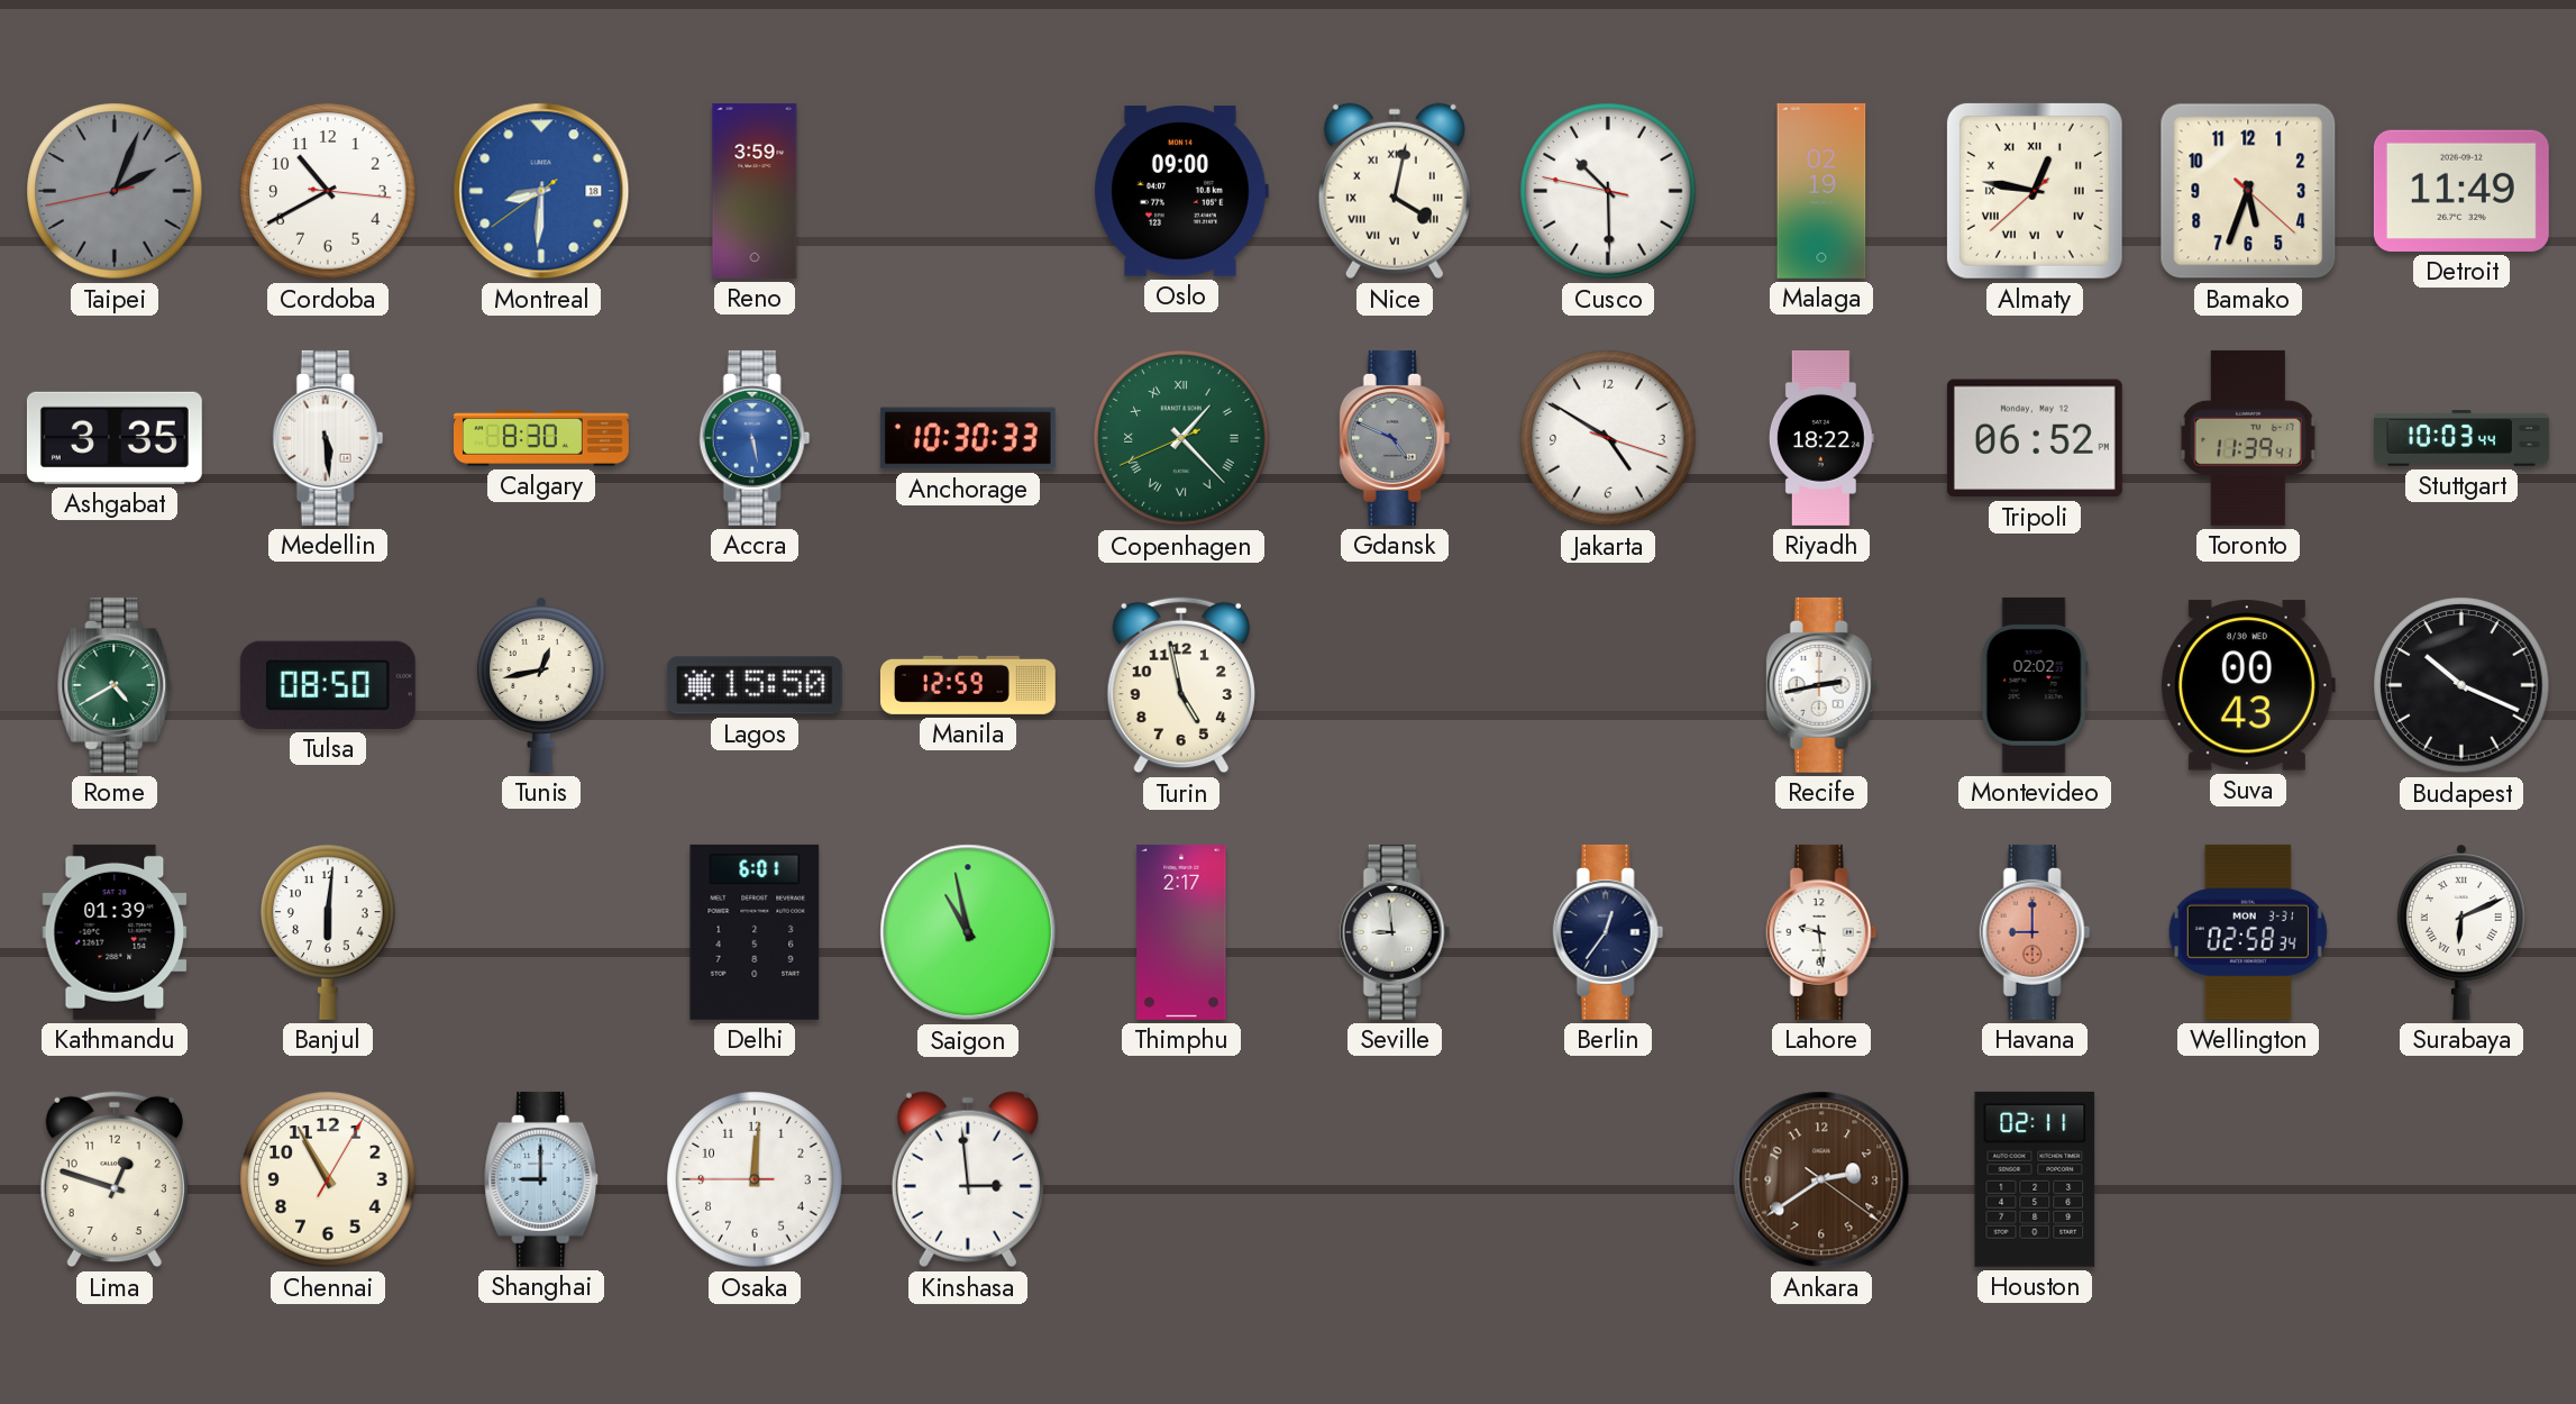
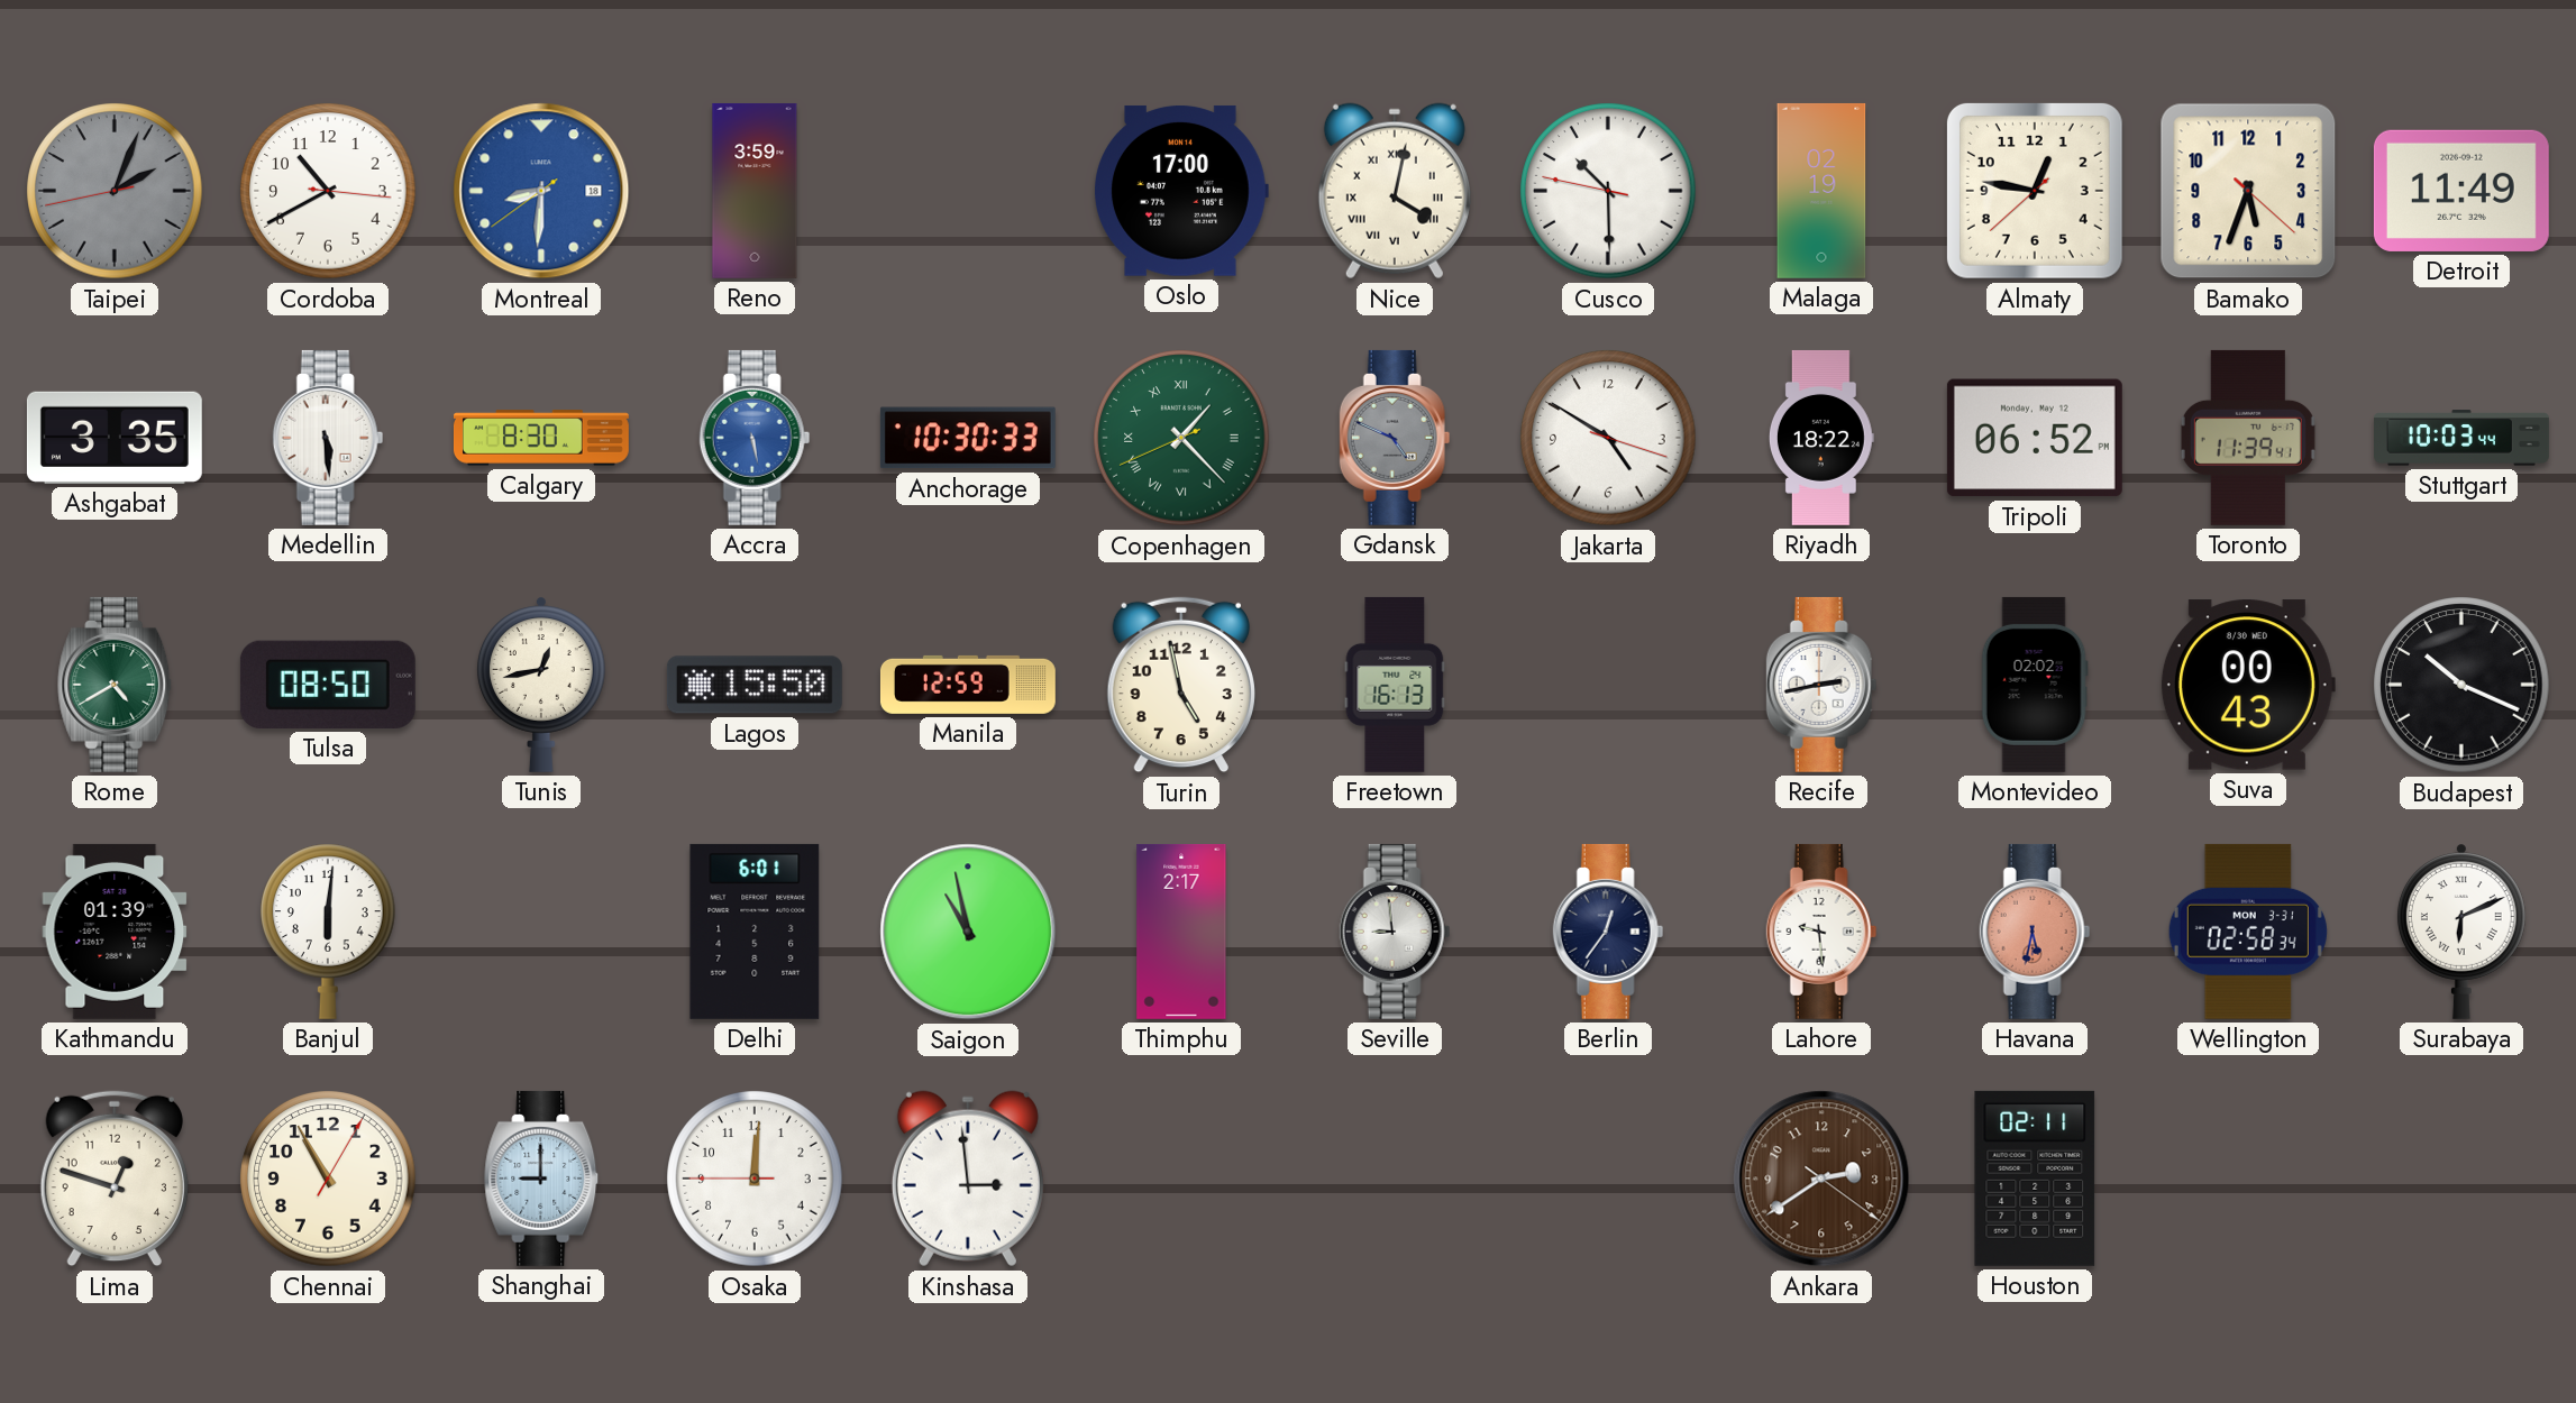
Oslo: 09:00 -> 17:00 (1181, 191)
Almaty numerals: Roman -> Arabic (2035, 191)
Freetown: none -> 16:13 (1395, 685)
Havana: 9:00 -> 5:32 (2035, 932)
